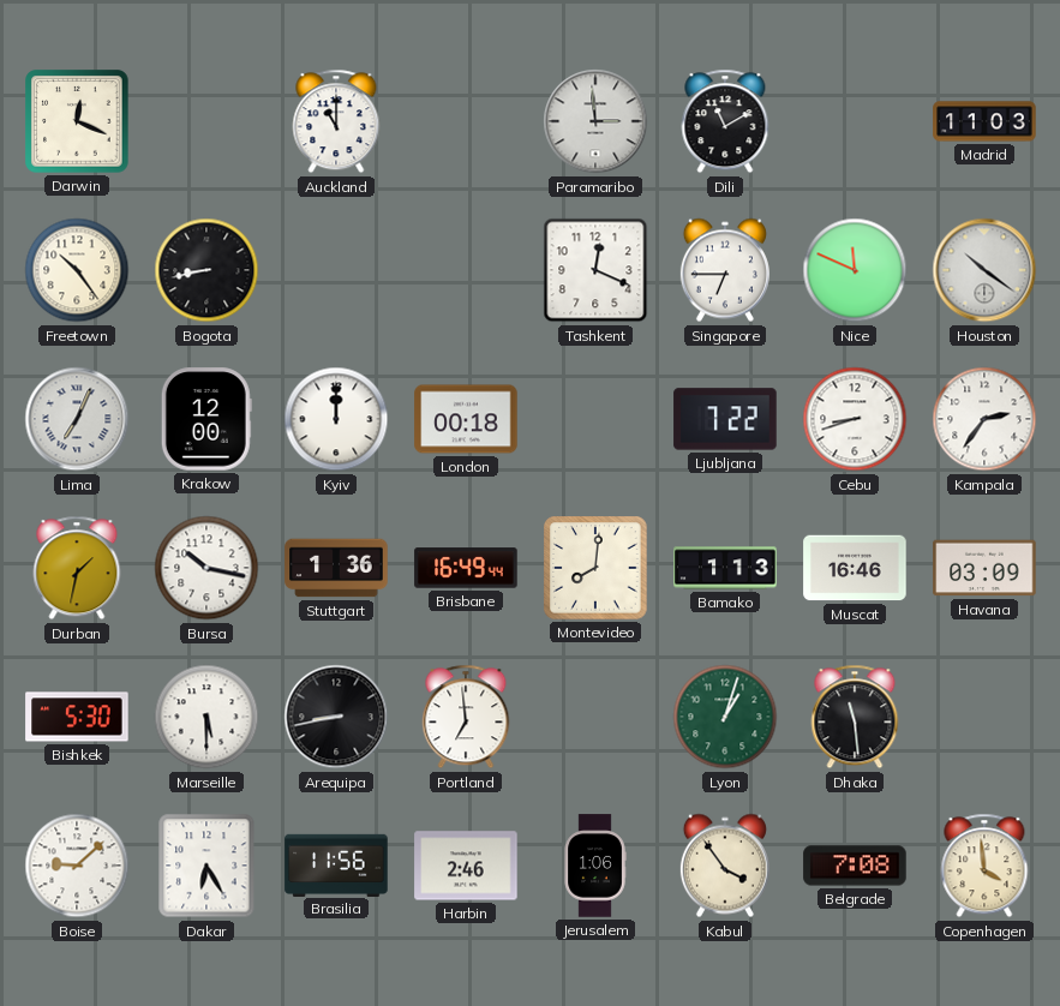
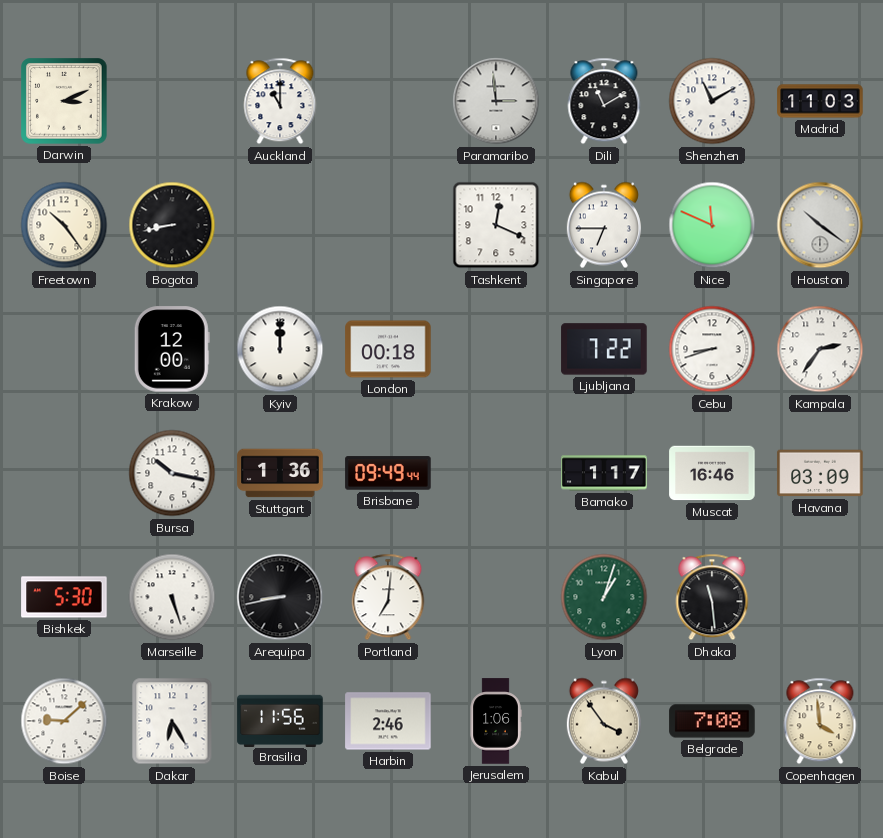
Darwin: 12:19 -> 3:11 (64, 101)
Shenzhen: none -> 11:10 (712, 101)
Lima: 7:04 -> none (77, 419)
Durban: 1:32 -> none (77, 568)
Brisbane: 16:49 -> 09:49 (388, 473)
Montevideo: 8:01 -> none (595, 568)
Bamako: 1:13 -> 1:17 (604, 473)
Marseille: 5:30 -> 5:27 (172, 597)
Portland: 6:59 -> 7:01 (388, 597)
